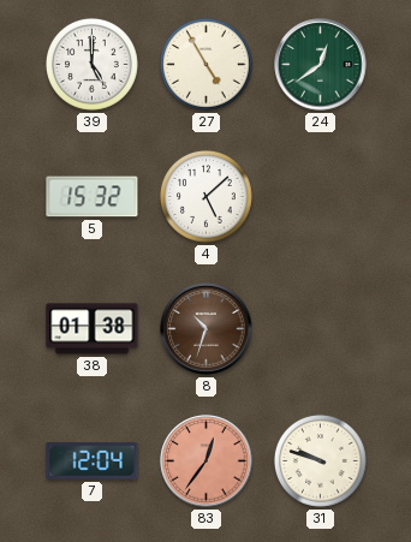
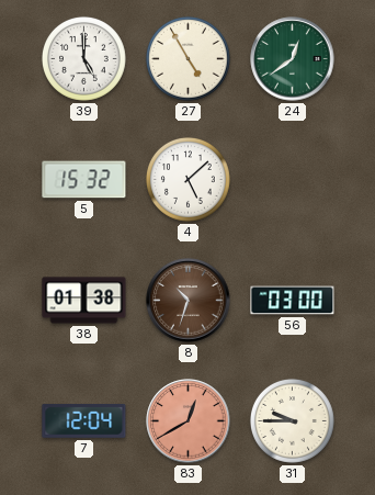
56: none -> 03:00 (293, 301)
83: 12:36 -> 12:40 (189, 421)
31: 9:48 -> 9:45 (292, 420)
